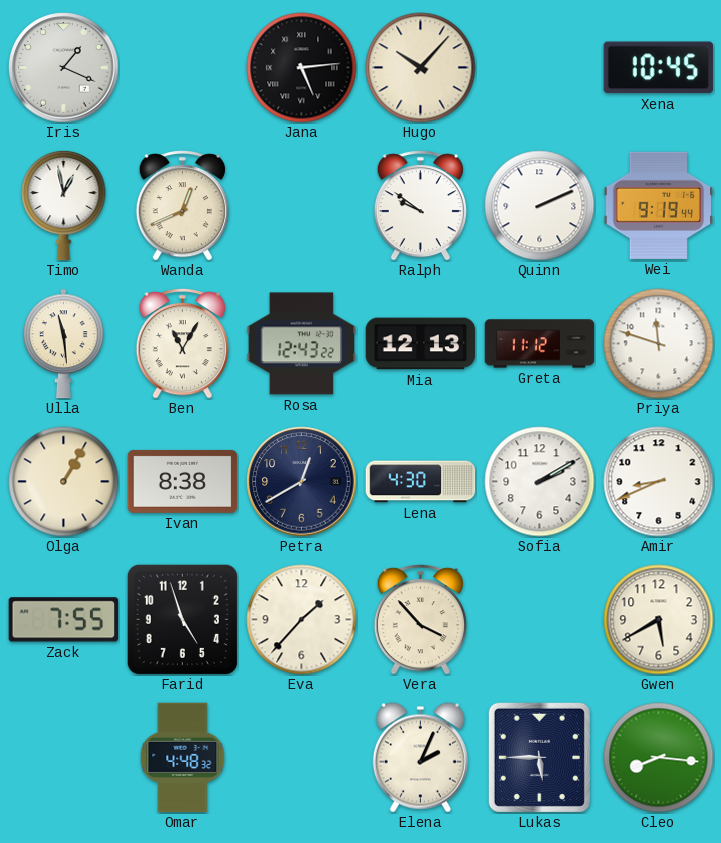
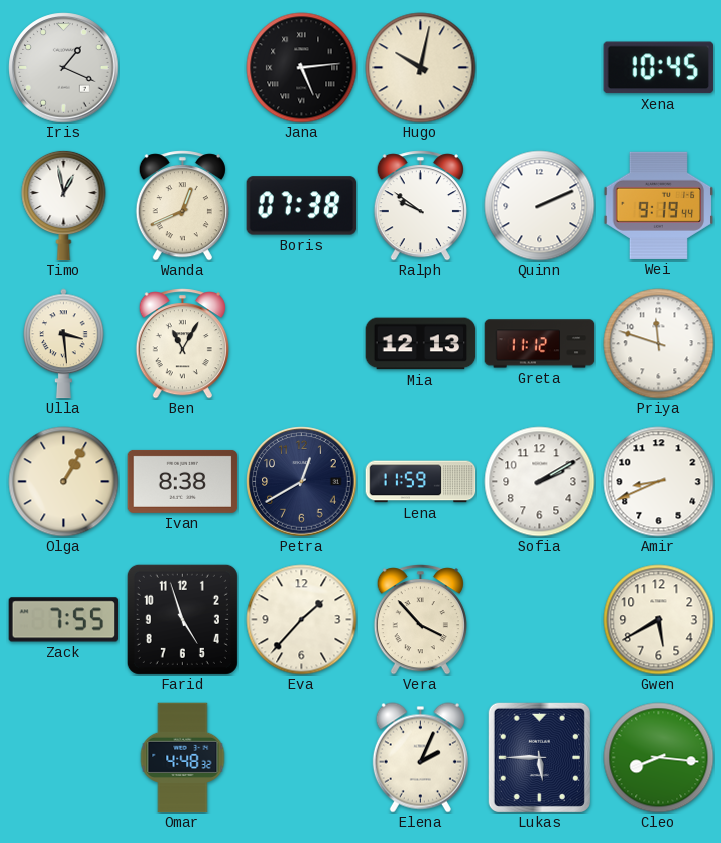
Hugo: 10:07 -> 10:02 (421, 68)
Boris: none -> 07:38 (302, 206)
Ulla: 11:29 -> 3:29 (64, 344)
Rosa: 12:43 -> none (302, 344)
Lena: 4:30 -> 11:59 (421, 482)
